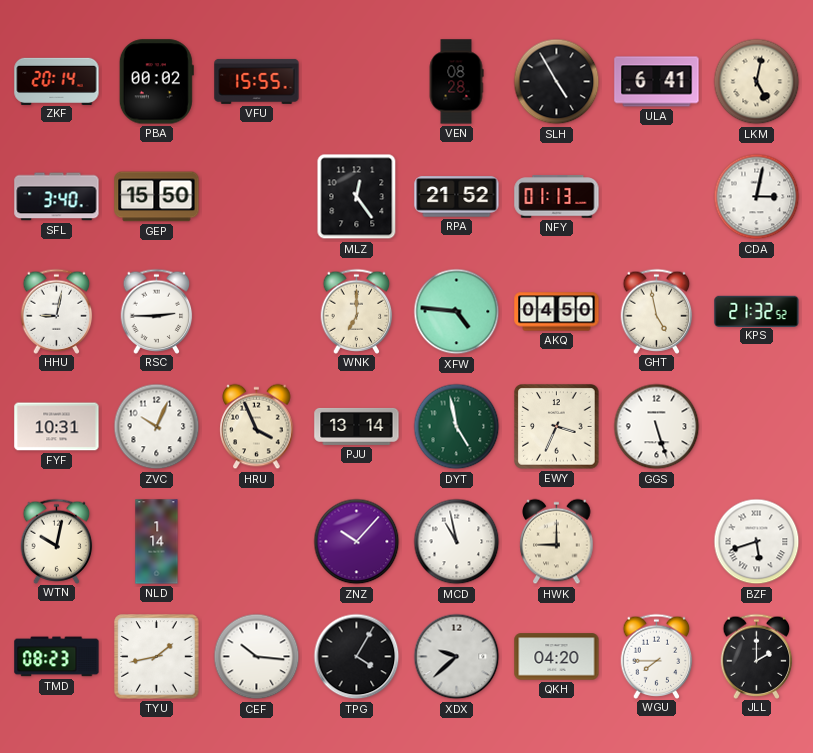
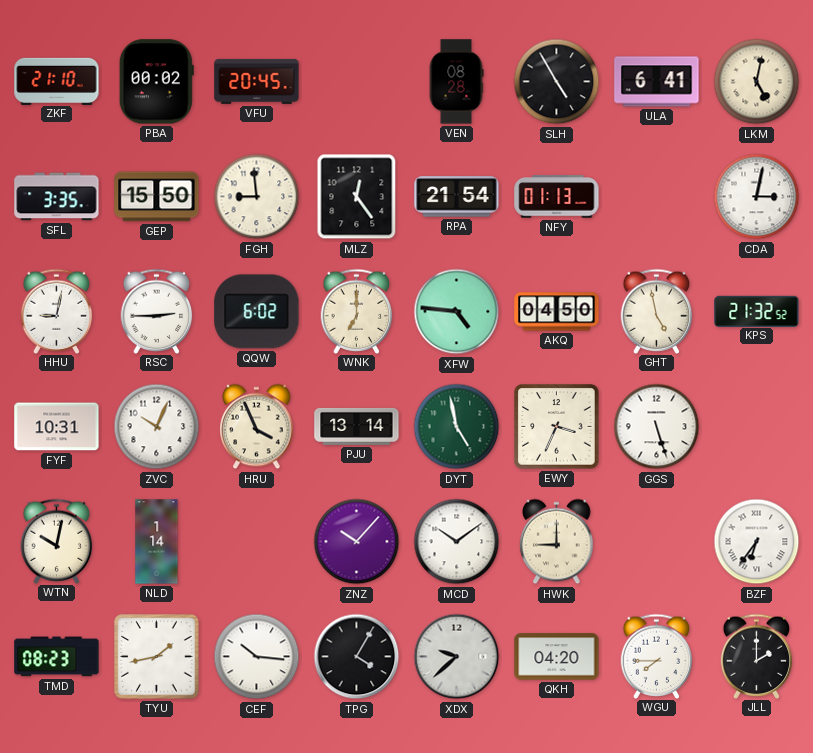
ZKF: 20:14 -> 21:10 (57, 81)
VFU: 15:55 -> 20:45 (257, 81)
SFL: 3:40 -> 3:35 (57, 197)
FGH: none -> 8:59 (257, 197)
RPA: 21:52 -> 21:54 (457, 197)
QQW: none -> 6:02 (257, 312)
MCD: 10:58 -> 10:09 (457, 542)
BZF: 5:42 -> 6:36 (757, 542)
